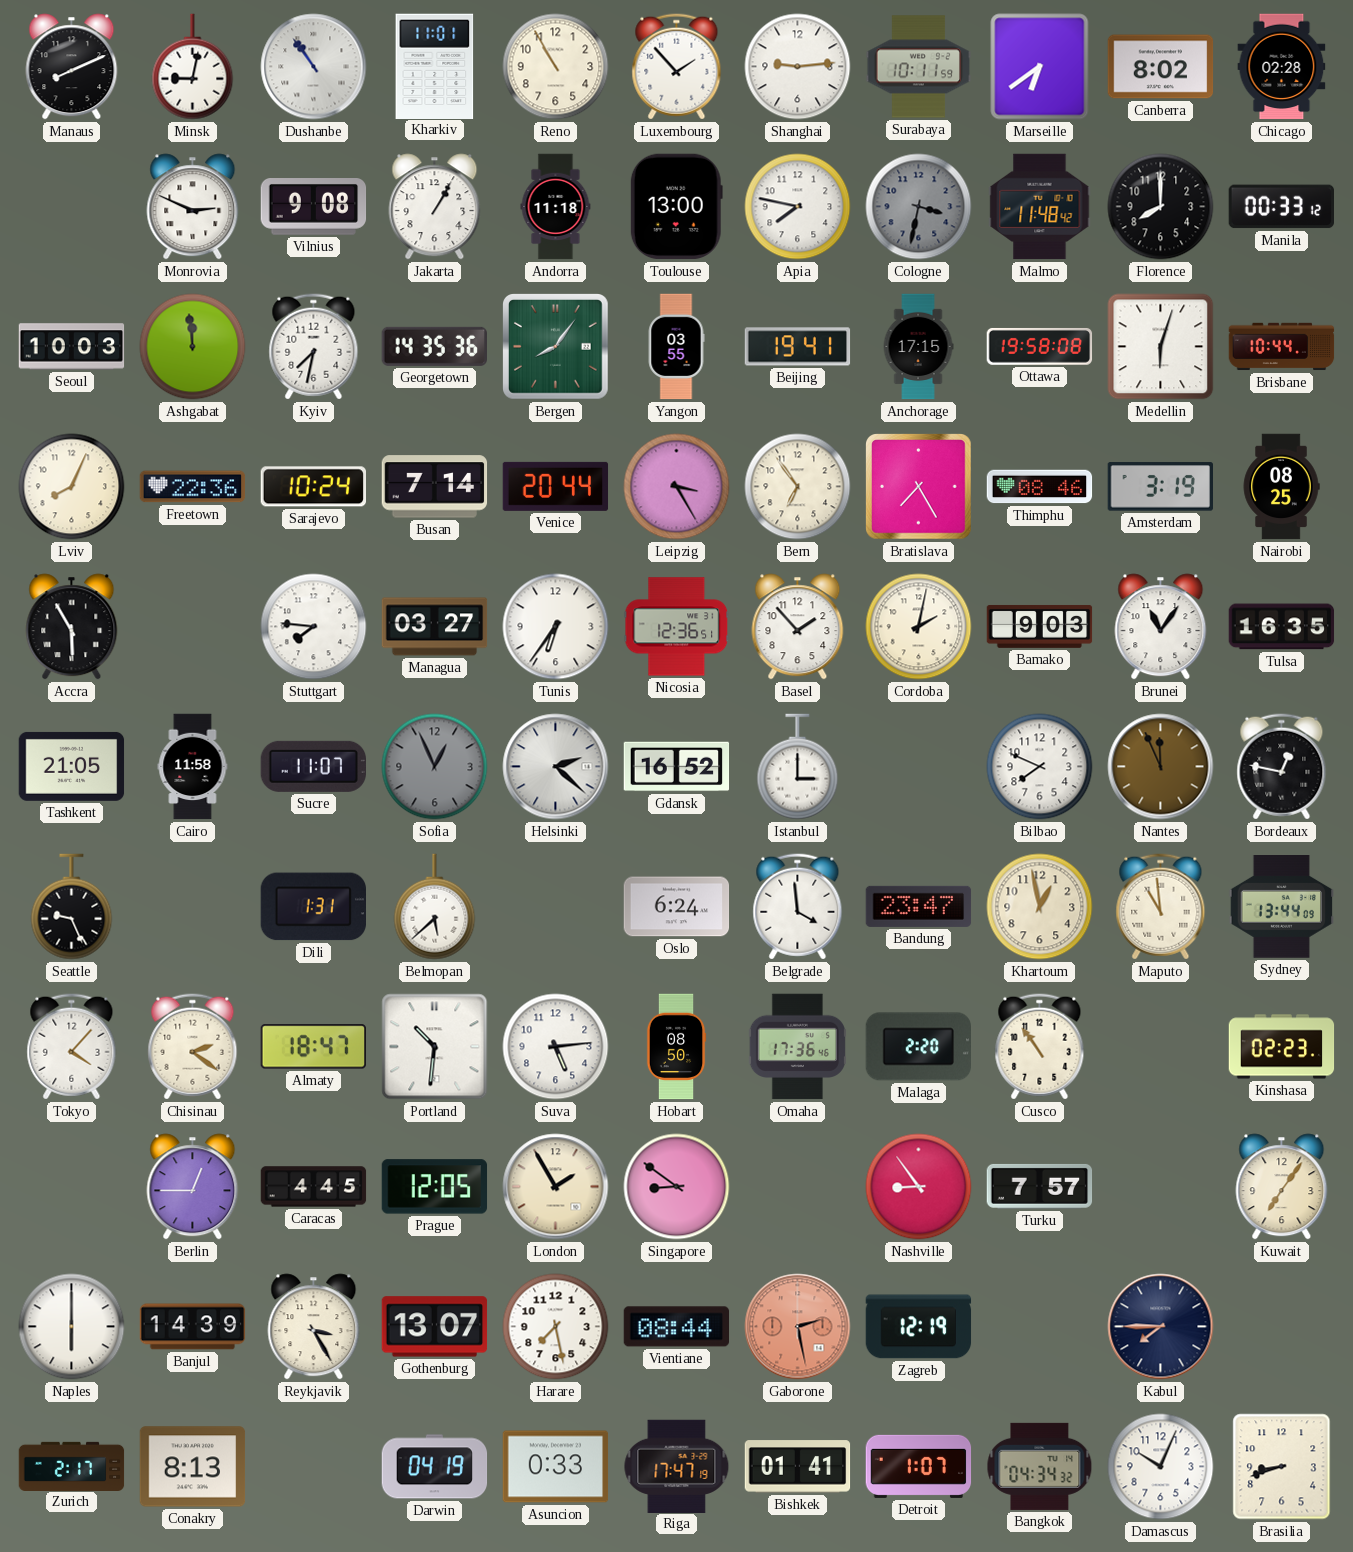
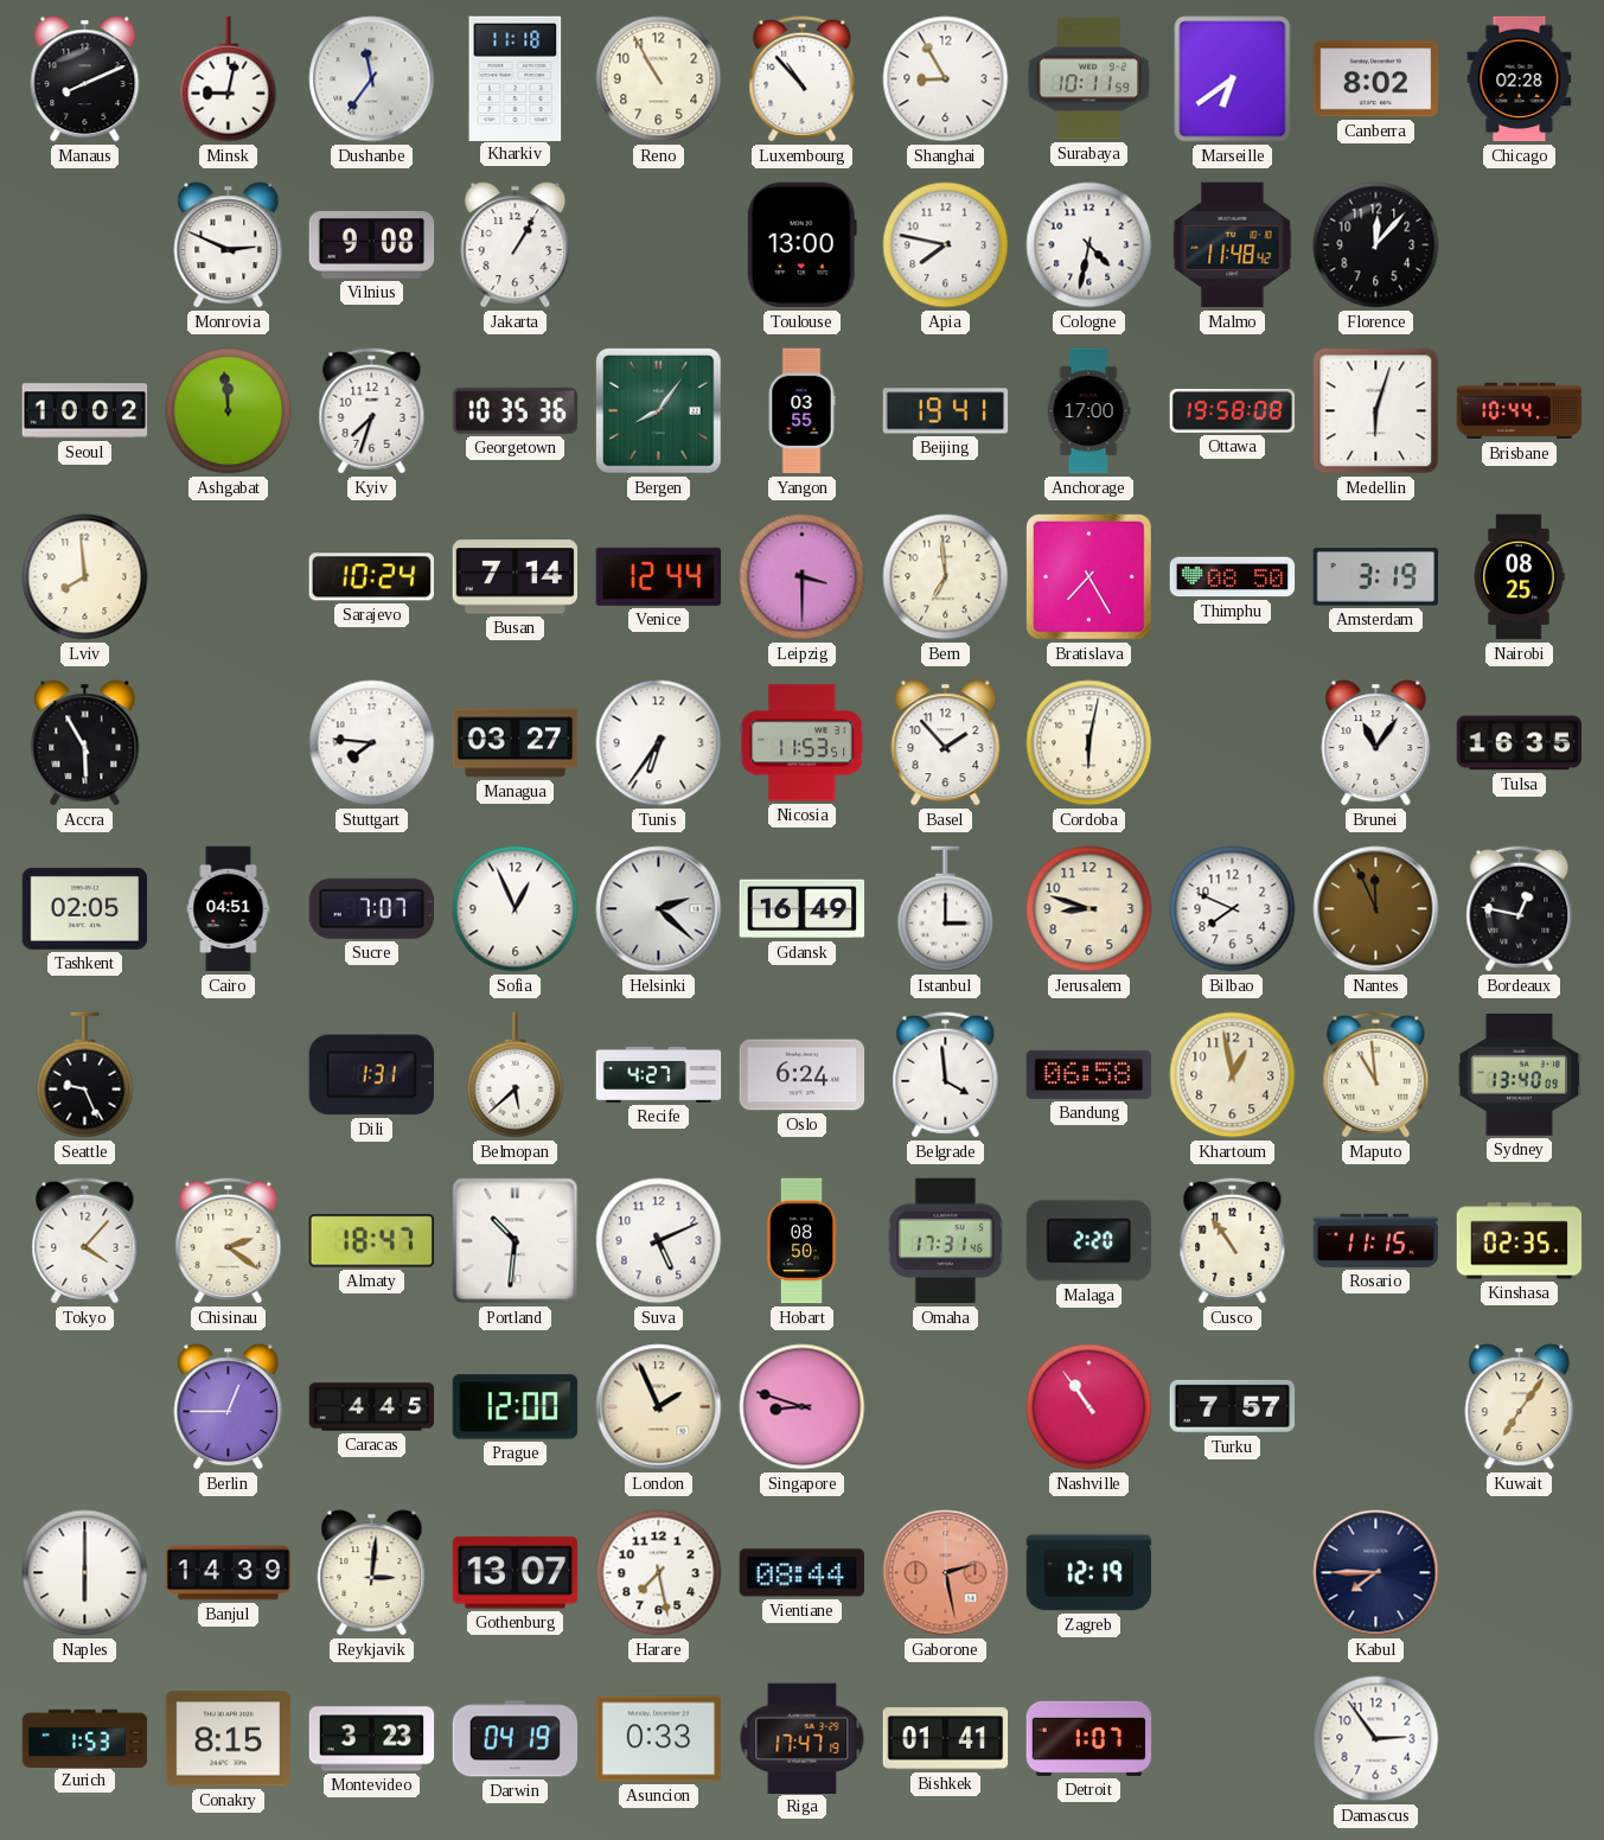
Dushanbe: 10:54 -> 11:36 (372, 79)
Kharkiv: 11:01 -> 11:18 (516, 78)
Luxembourg: 1:53 -> 10:53 (803, 79)
Shanghai: 9:14 -> 8:55 (946, 79)
Andorra: 11:18 -> none (556, 207)
Cologne: 3:32 -> 4:32 (1089, 245)
Cologne dial: grey -> white (1089, 245)
Florence: 8:00 -> 12:07 (1376, 245)
Manila: 00:33 -> none (1281, 207)
Seoul: 10:03 -> 10:02 (85, 411)
Kyiv: 7:32 -> 7:33 (372, 411)
Georgetown: 14:35 -> 10:35 (515, 410)
Anchorage: 17:15 -> 17:00 (1088, 411)
Lviv: 8:04 -> 7:59 (85, 577)
Freetown: 22:36 -> none (193, 487)
Venice: 20:44 -> 12:44 (659, 576)
Leipzig: 3:25 -> 3:30 (803, 577)
Bern: 6:54 -> 6:59 (946, 577)
Thimphu: 08:46 -> 08:50 (1233, 577)
Nicosia: 12:36 -> 11:53 (803, 743)
Cordoba: 2:02 -> 6:02 (1089, 743)
Bamako: 9:03 -> none (1040, 626)
Tashkent: 21:05 -> 02:05 (85, 908)
Cairo: 11:58 -> 04:51 (229, 909)
Sucre: 11:07 -> 7:07 (371, 908)
Sofia dial: grey -> white (516, 909)
Gdansk: 16:52 -> 16:49 (803, 909)
Jerusalem: none -> 8:48 (1089, 909)
Recife: none -> 4:27 (659, 1074)
Bandung: 23:47 -> 06:58 (1089, 1074)
Sydney: 13:44 -> 13:40 (1520, 1075)
Suva: 5:14 -> 5:11 (659, 1241)
Omaha: 17:36 -> 17:31 (945, 1241)
Rosario: none -> 11:15 (1376, 1240)
Kinshasa: 02:23 -> 02:35 (1520, 1241)
Prague: 12:05 -> 12:00 (516, 1407)
London: 1:55 -> 1:56 (659, 1407)
Singapore: 8:51 -> 8:48 (803, 1407)
Nashville: 8:54 -> 10:54 (1089, 1407)
Reykjavik: 3:25 -> 3:01 (372, 1573)
Zurich: 2:17 -> 1:53 (85, 1738)
Conakry: 8:13 -> 8:15 (229, 1739)
Montevideo: none -> 3:23 (372, 1739)
Bangkok: 04:34 -> none (1040, 1466)
Damascus: 10:04 -> 2:54 (1376, 1739)
Brasilia: 8:42 -> none (1282, 1467)
